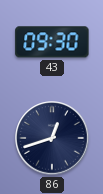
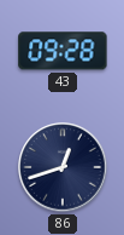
43: 09:30 -> 09:28 (63, 51)
